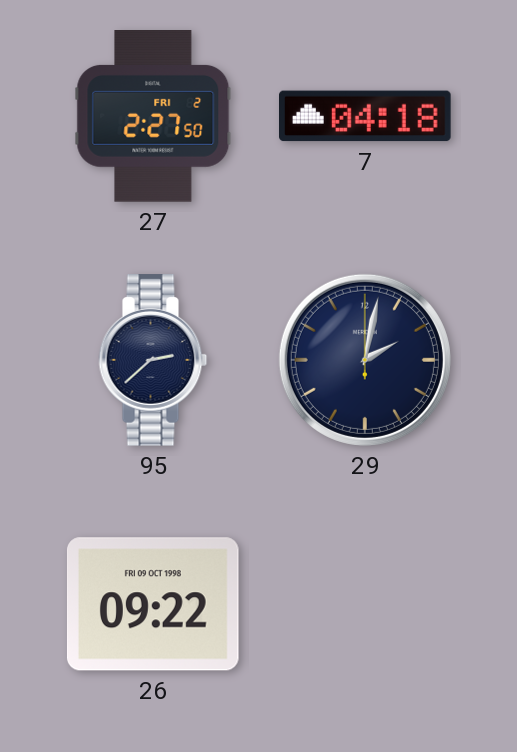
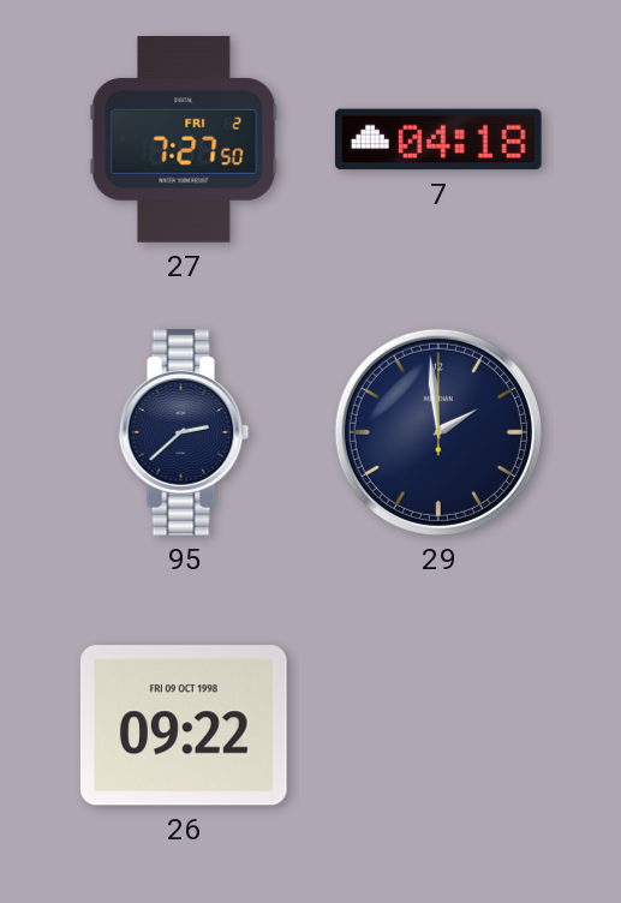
27: 2:27 -> 7:27 (184, 139)
29: 2:02 -> 1:59 (438, 432)
